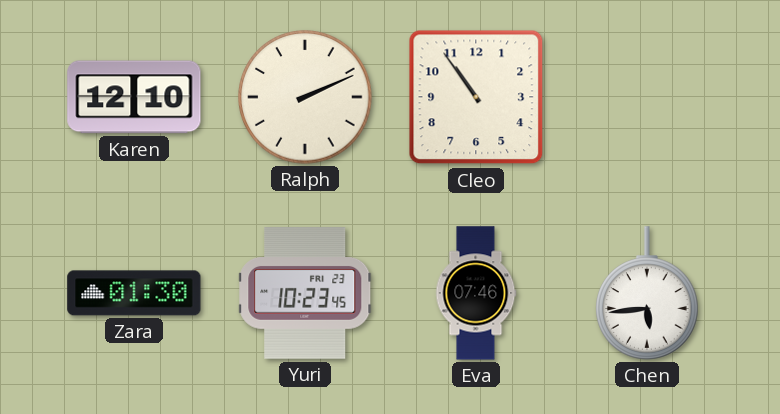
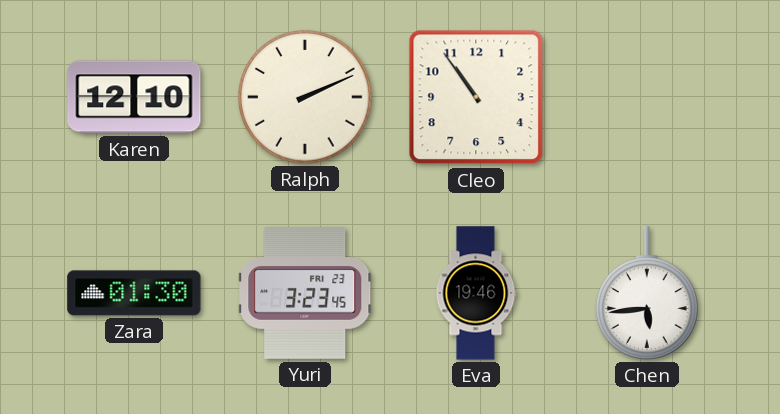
Yuri: 10:23 -> 3:23 (306, 293)
Eva: 07:46 -> 19:46 (476, 293)
